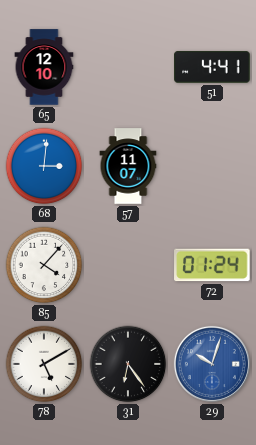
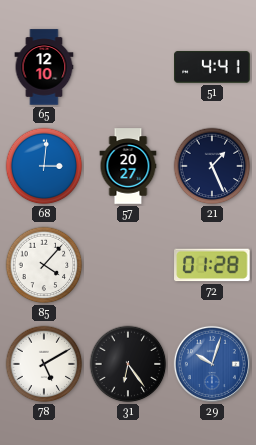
57: 11:07 -> 20:27 (128, 166)
21: none -> 1:26 (212, 166)
72: 01:24 -> 01:28 (212, 265)
